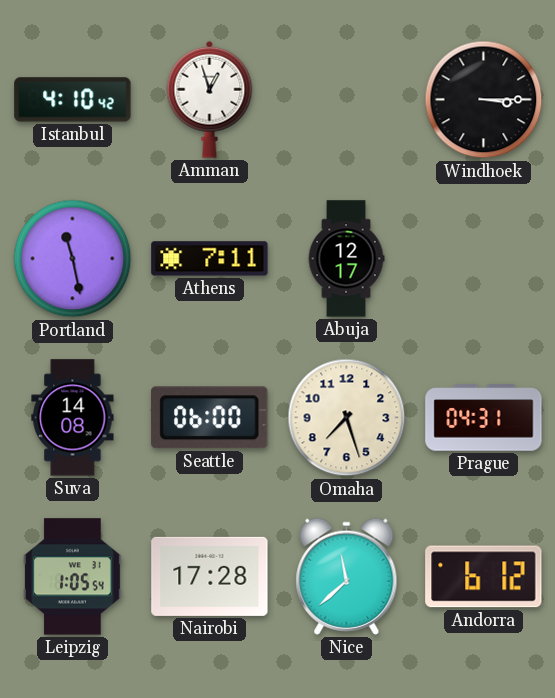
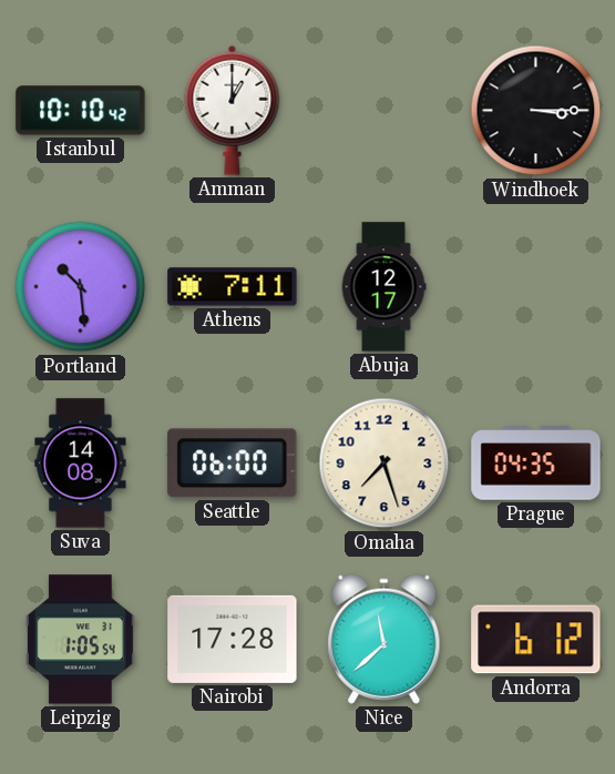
Istanbul: 4:10 -> 10:10 (81, 111)
Amman: 12:57 -> 1:00 (233, 110)
Portland: 11:28 -> 10:29 (81, 287)
Prague: 04:31 -> 04:35 (536, 464)
